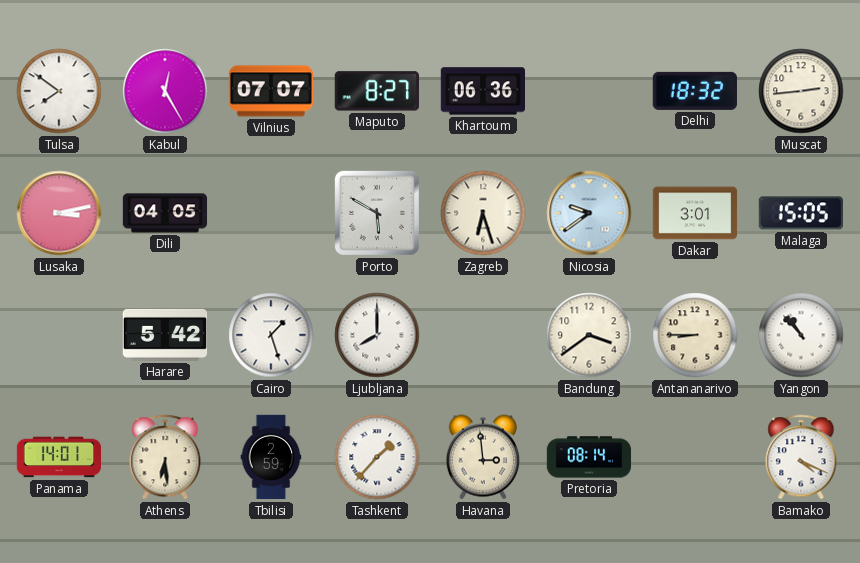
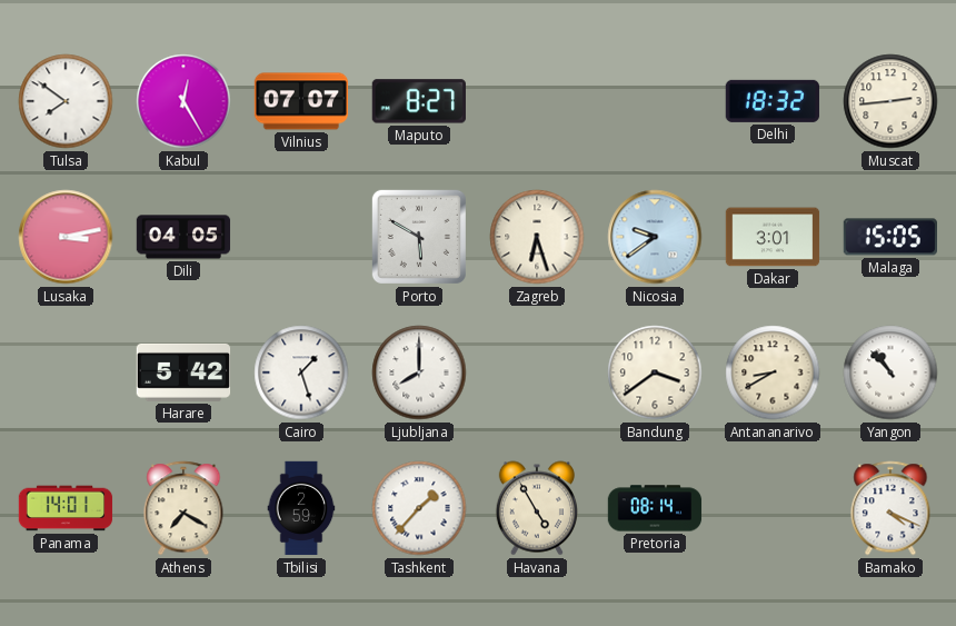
Khartoum: 06:36 -> none (482, 91)
Antananarivo: 8:45 -> 8:40 (773, 372)
Athens: 6:29 -> 7:20 (183, 508)
Havana: 2:59 -> 4:55 (536, 508)
